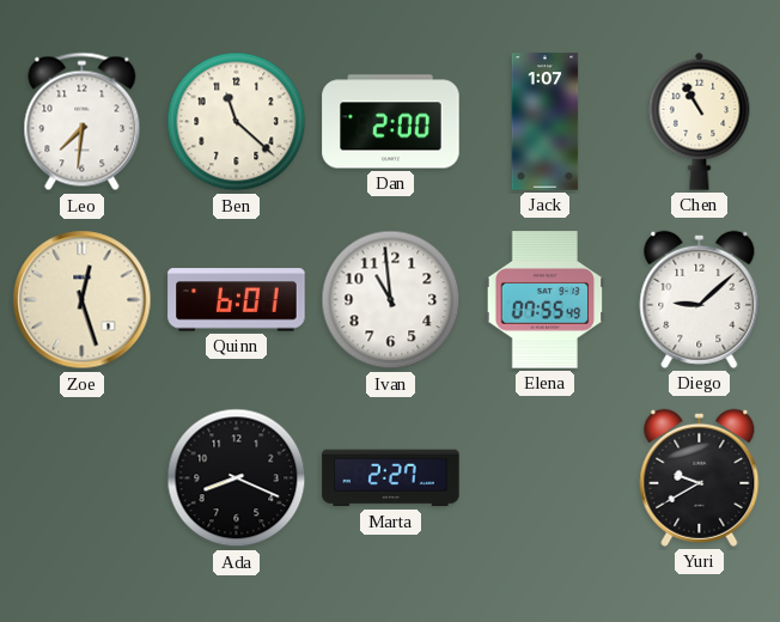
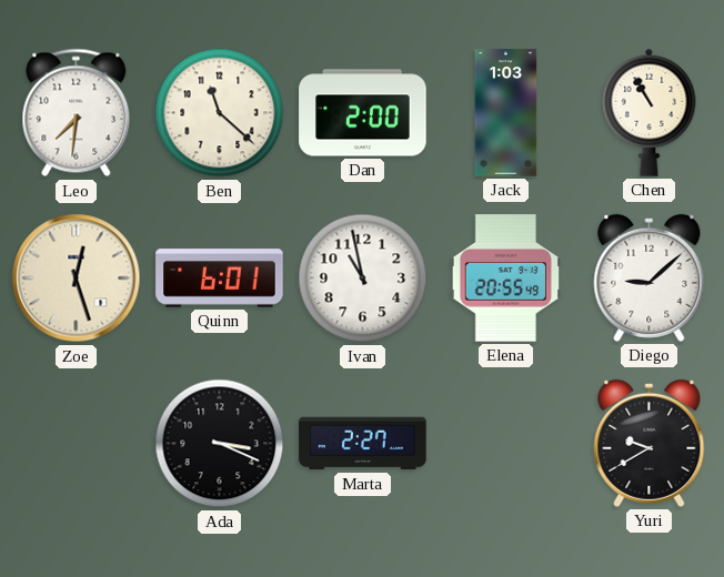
Jack: 1:07 -> 1:03 (506, 113)
Ivan: 10:59 -> 10:58 (363, 279)
Elena: 07:55 -> 20:55 (506, 279)
Ada: 8:19 -> 3:19 (220, 444)
